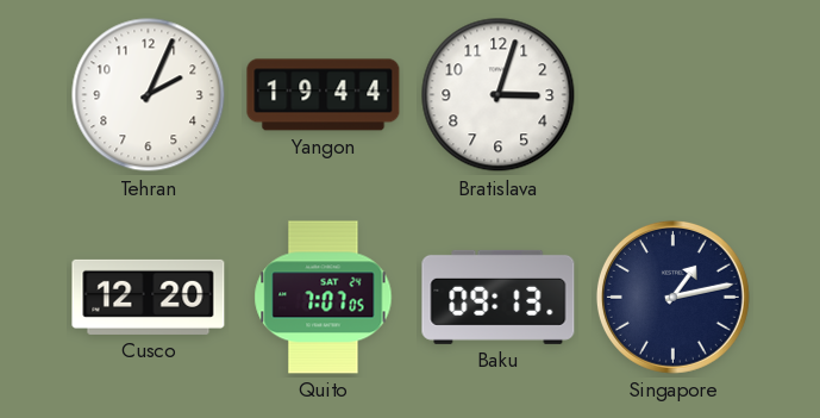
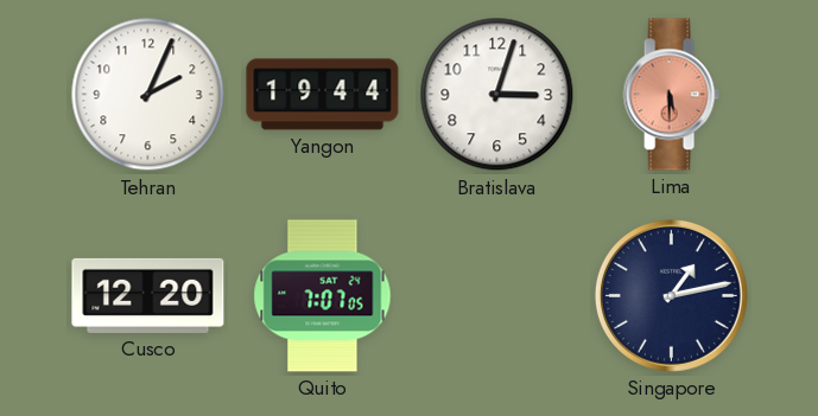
Lima: none -> 5:30 (671, 95)
Baku: 09:13 -> none (499, 297)
